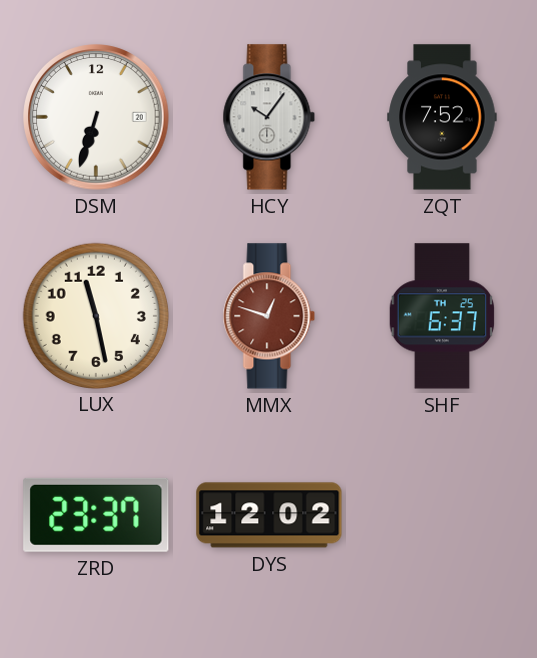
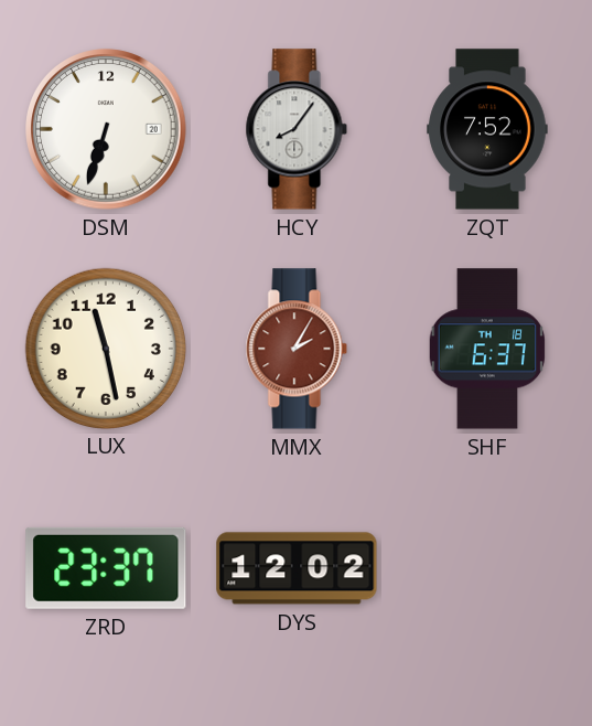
HCY: 10:06 -> 8:06 (297, 129)
MMX: 12:48 -> 2:05 (297, 349)
SHF date: TH 25 -> TH 18 (487, 349)
